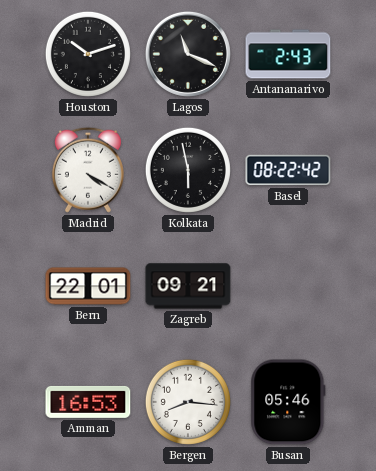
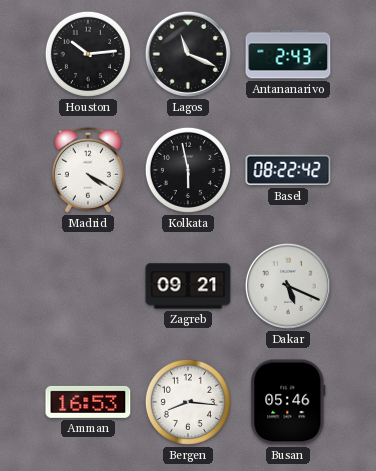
Houston: 10:12 -> 10:14 (88, 54)
Bern: 22:01 -> none (88, 286)
Dakar: none -> 5:19 (288, 286)
